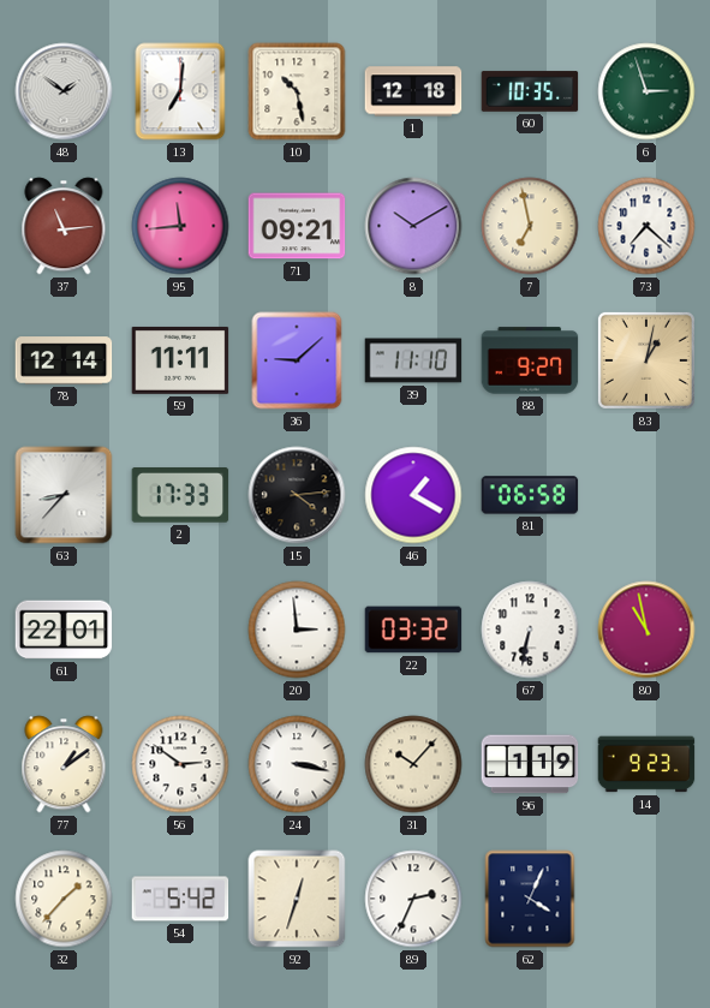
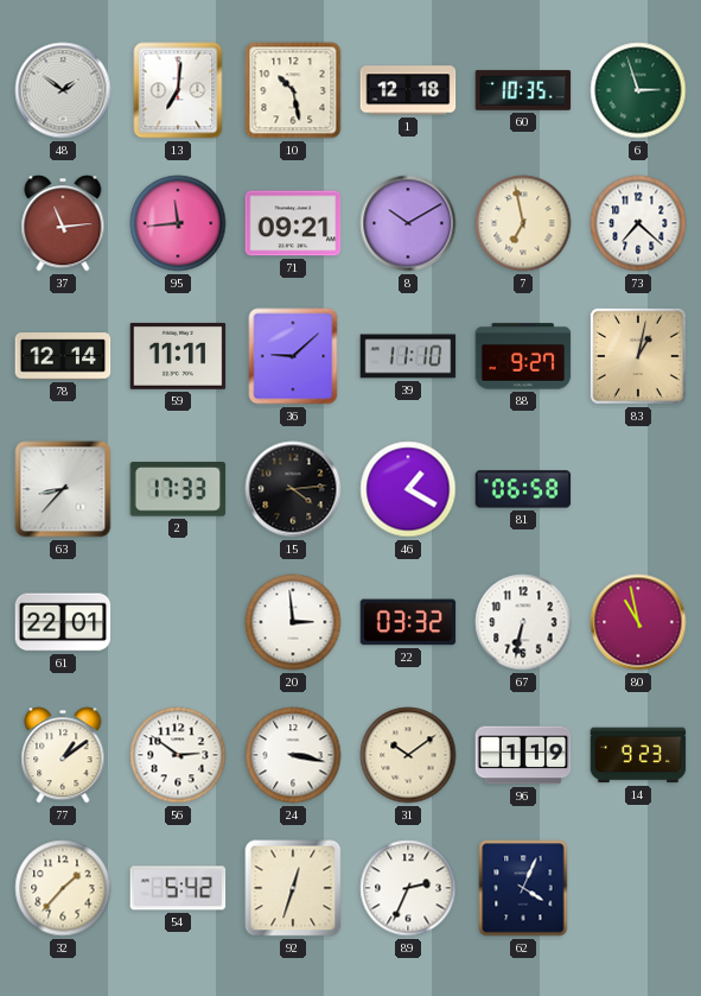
31: 10:07 -> 10:09 (408, 755)
